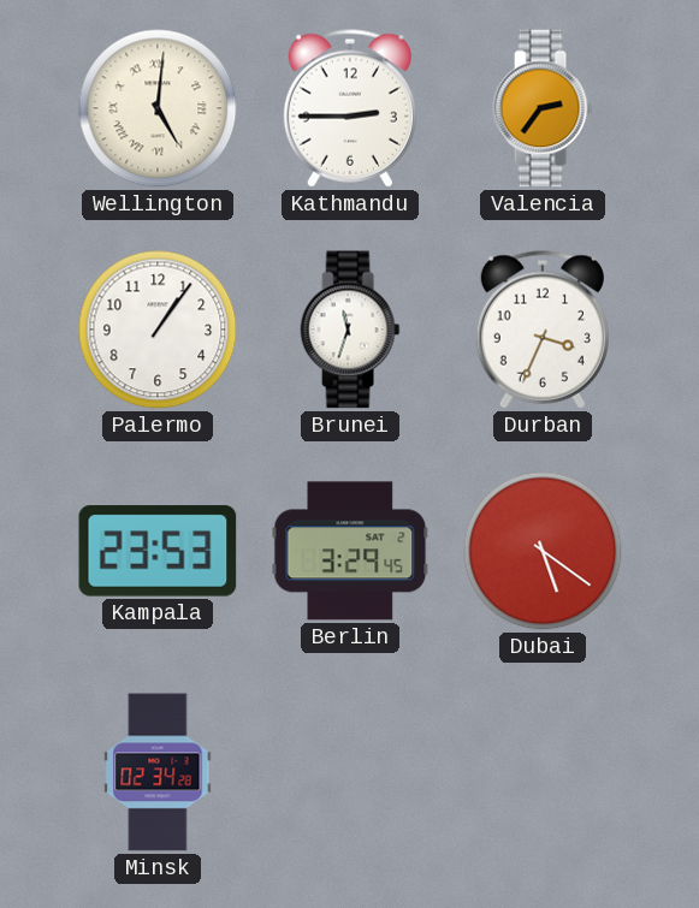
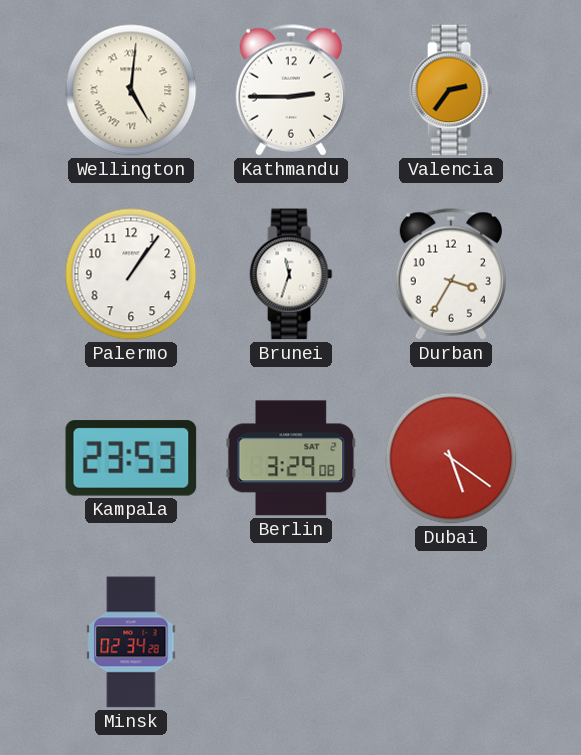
Durban: 3:34 -> 3:35 (451, 274)
Berlin: 3:29:45 -> 3:29:08 (291, 458)
